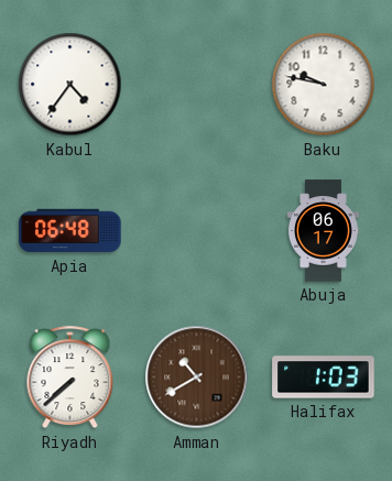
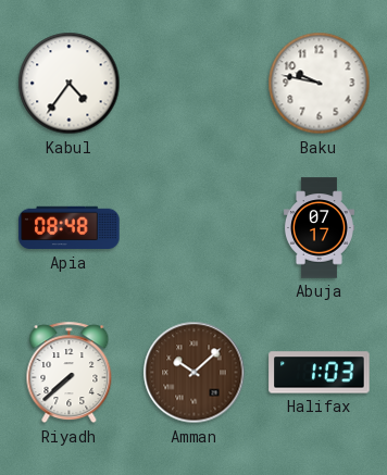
Apia: 06:48 -> 08:48 (70, 228)
Abuja: 06:17 -> 07:17 (319, 228)
Amman: 10:40 -> 10:08 (195, 373)
